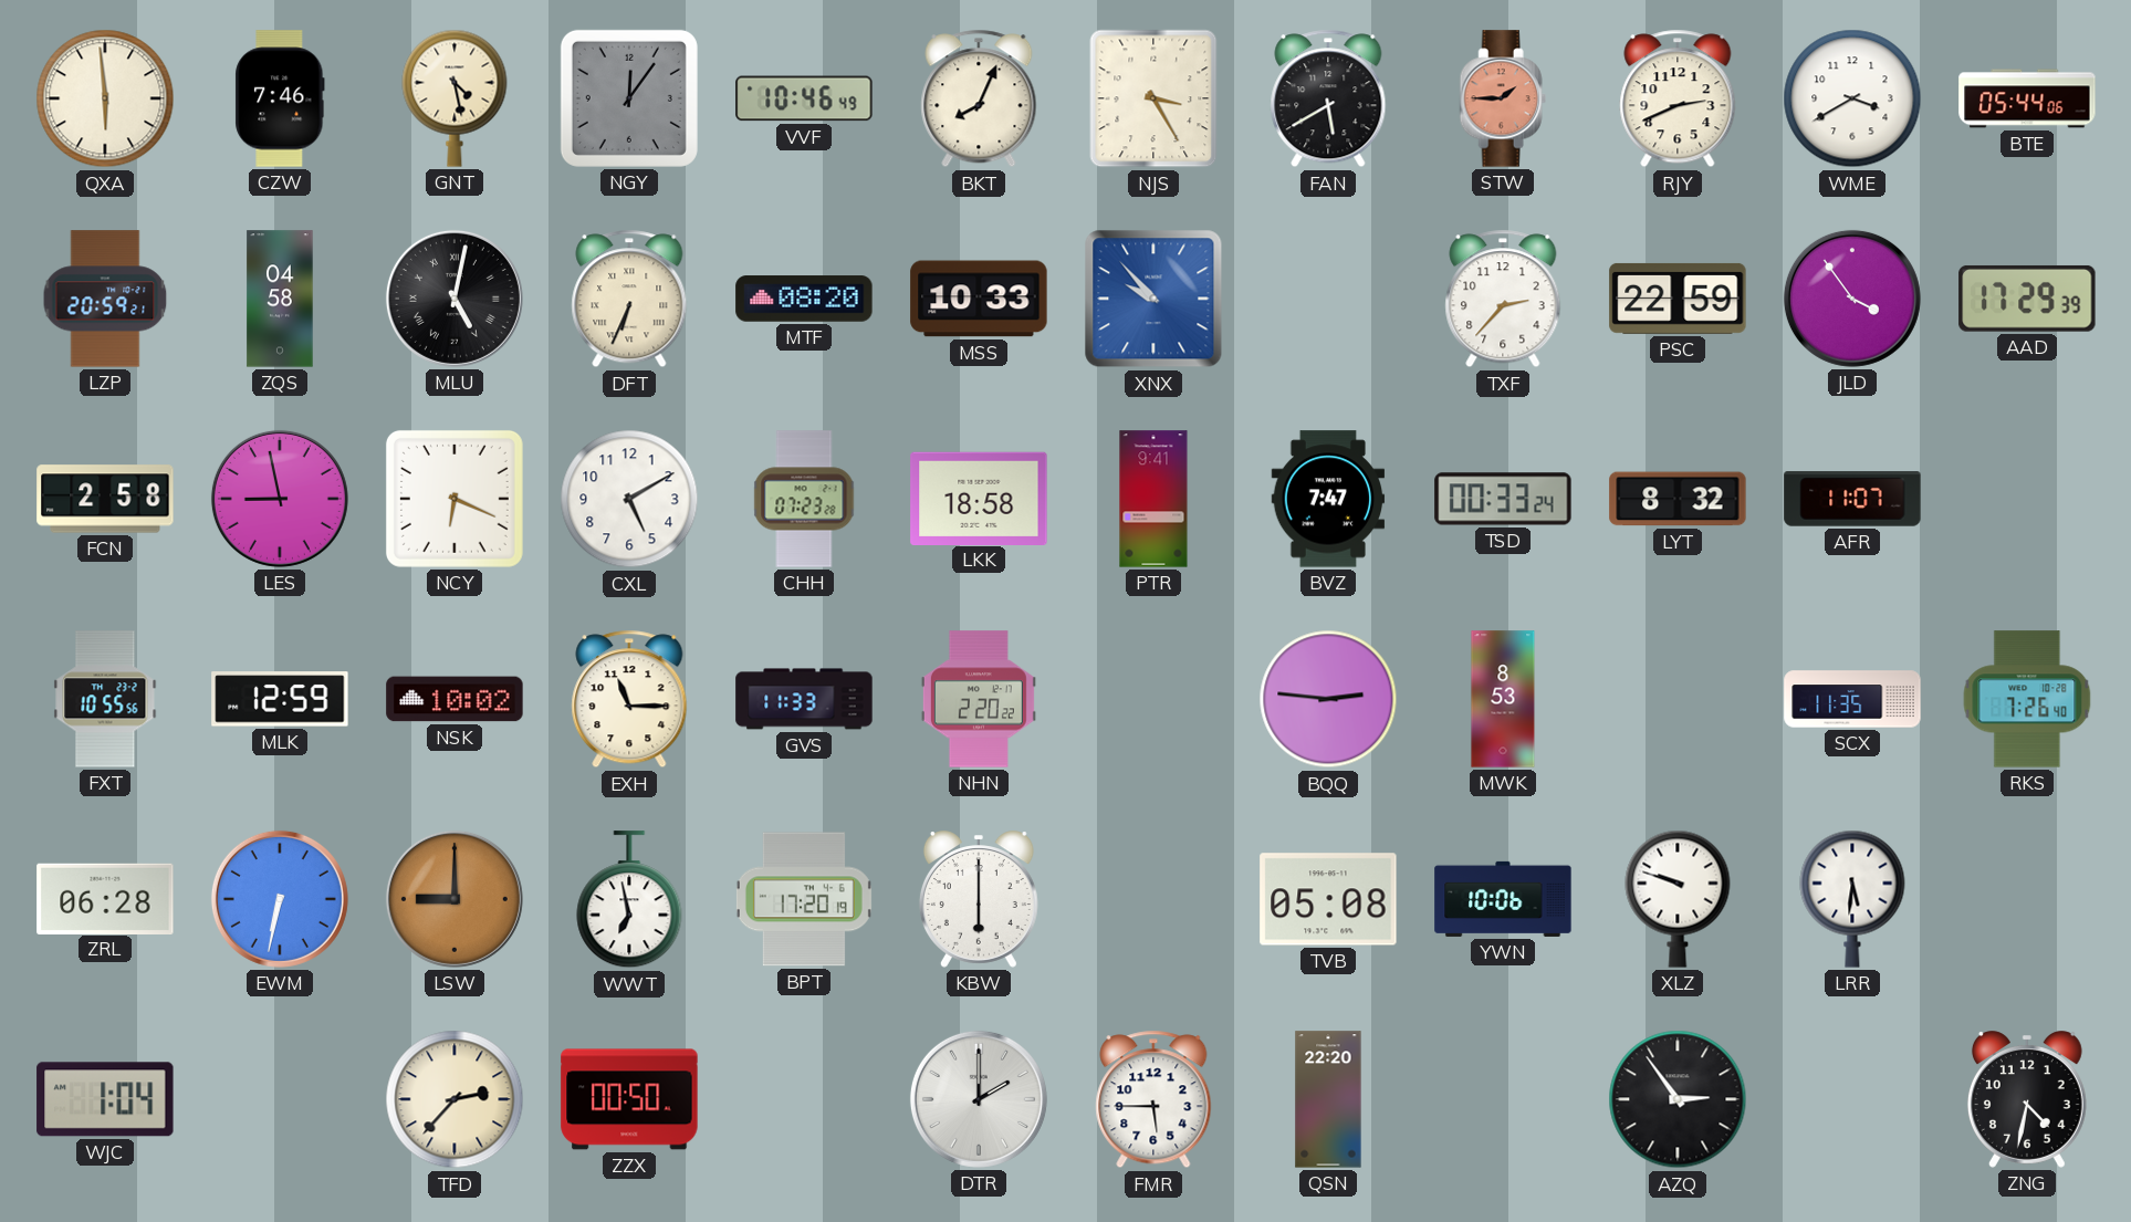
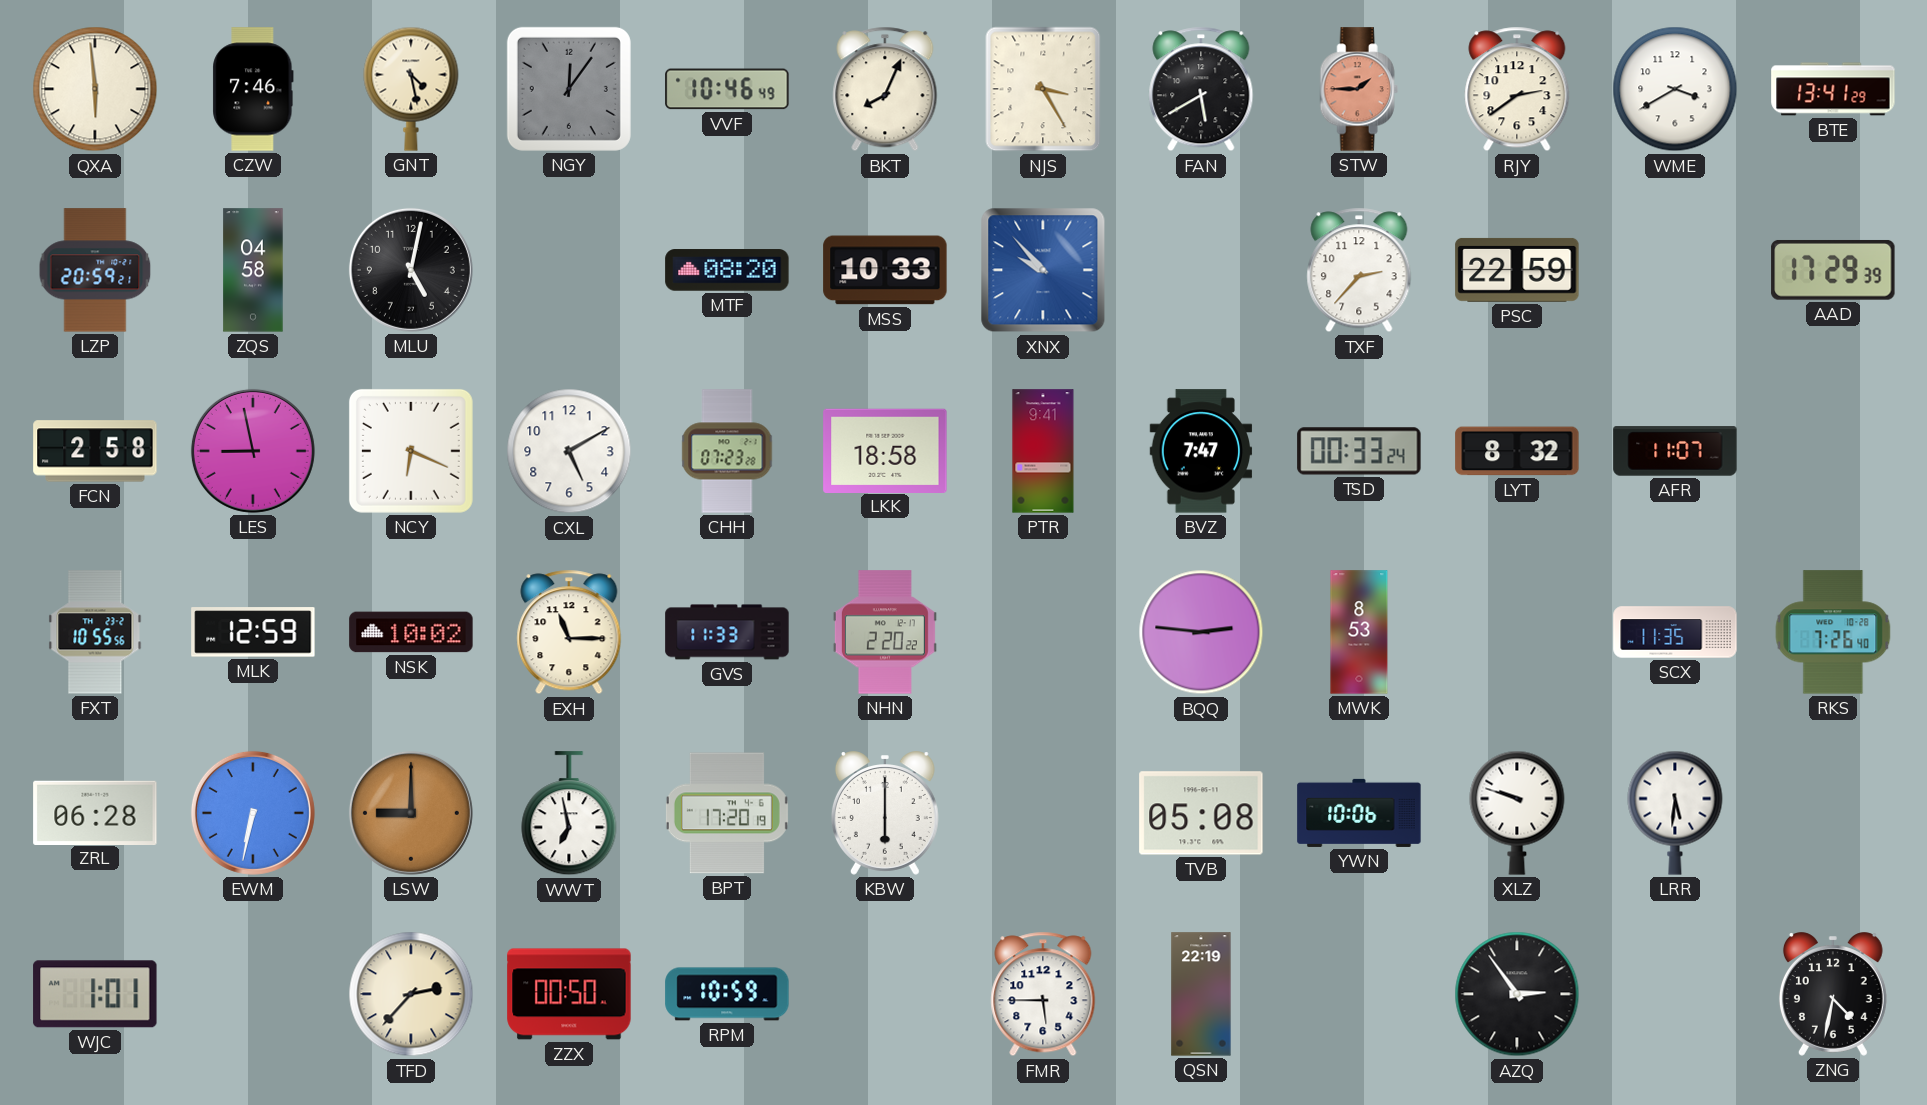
RJY: 2:41 -> 2:39 (1517, 89)
BTE: 05:44 -> 13:41 (1833, 89)
MLU numerals: Roman -> Arabic (411, 270)
DFT: 6:34 -> none (629, 299)
JLD: 3:54 -> none (1852, 299)
WJC: 1:04 -> 1:01 (95, 994)
RPM: none -> 10:59 (727, 994)
DTR: 2:00 -> none (979, 1099)
QSN: 22:20 -> 22:19 (1201, 994)
